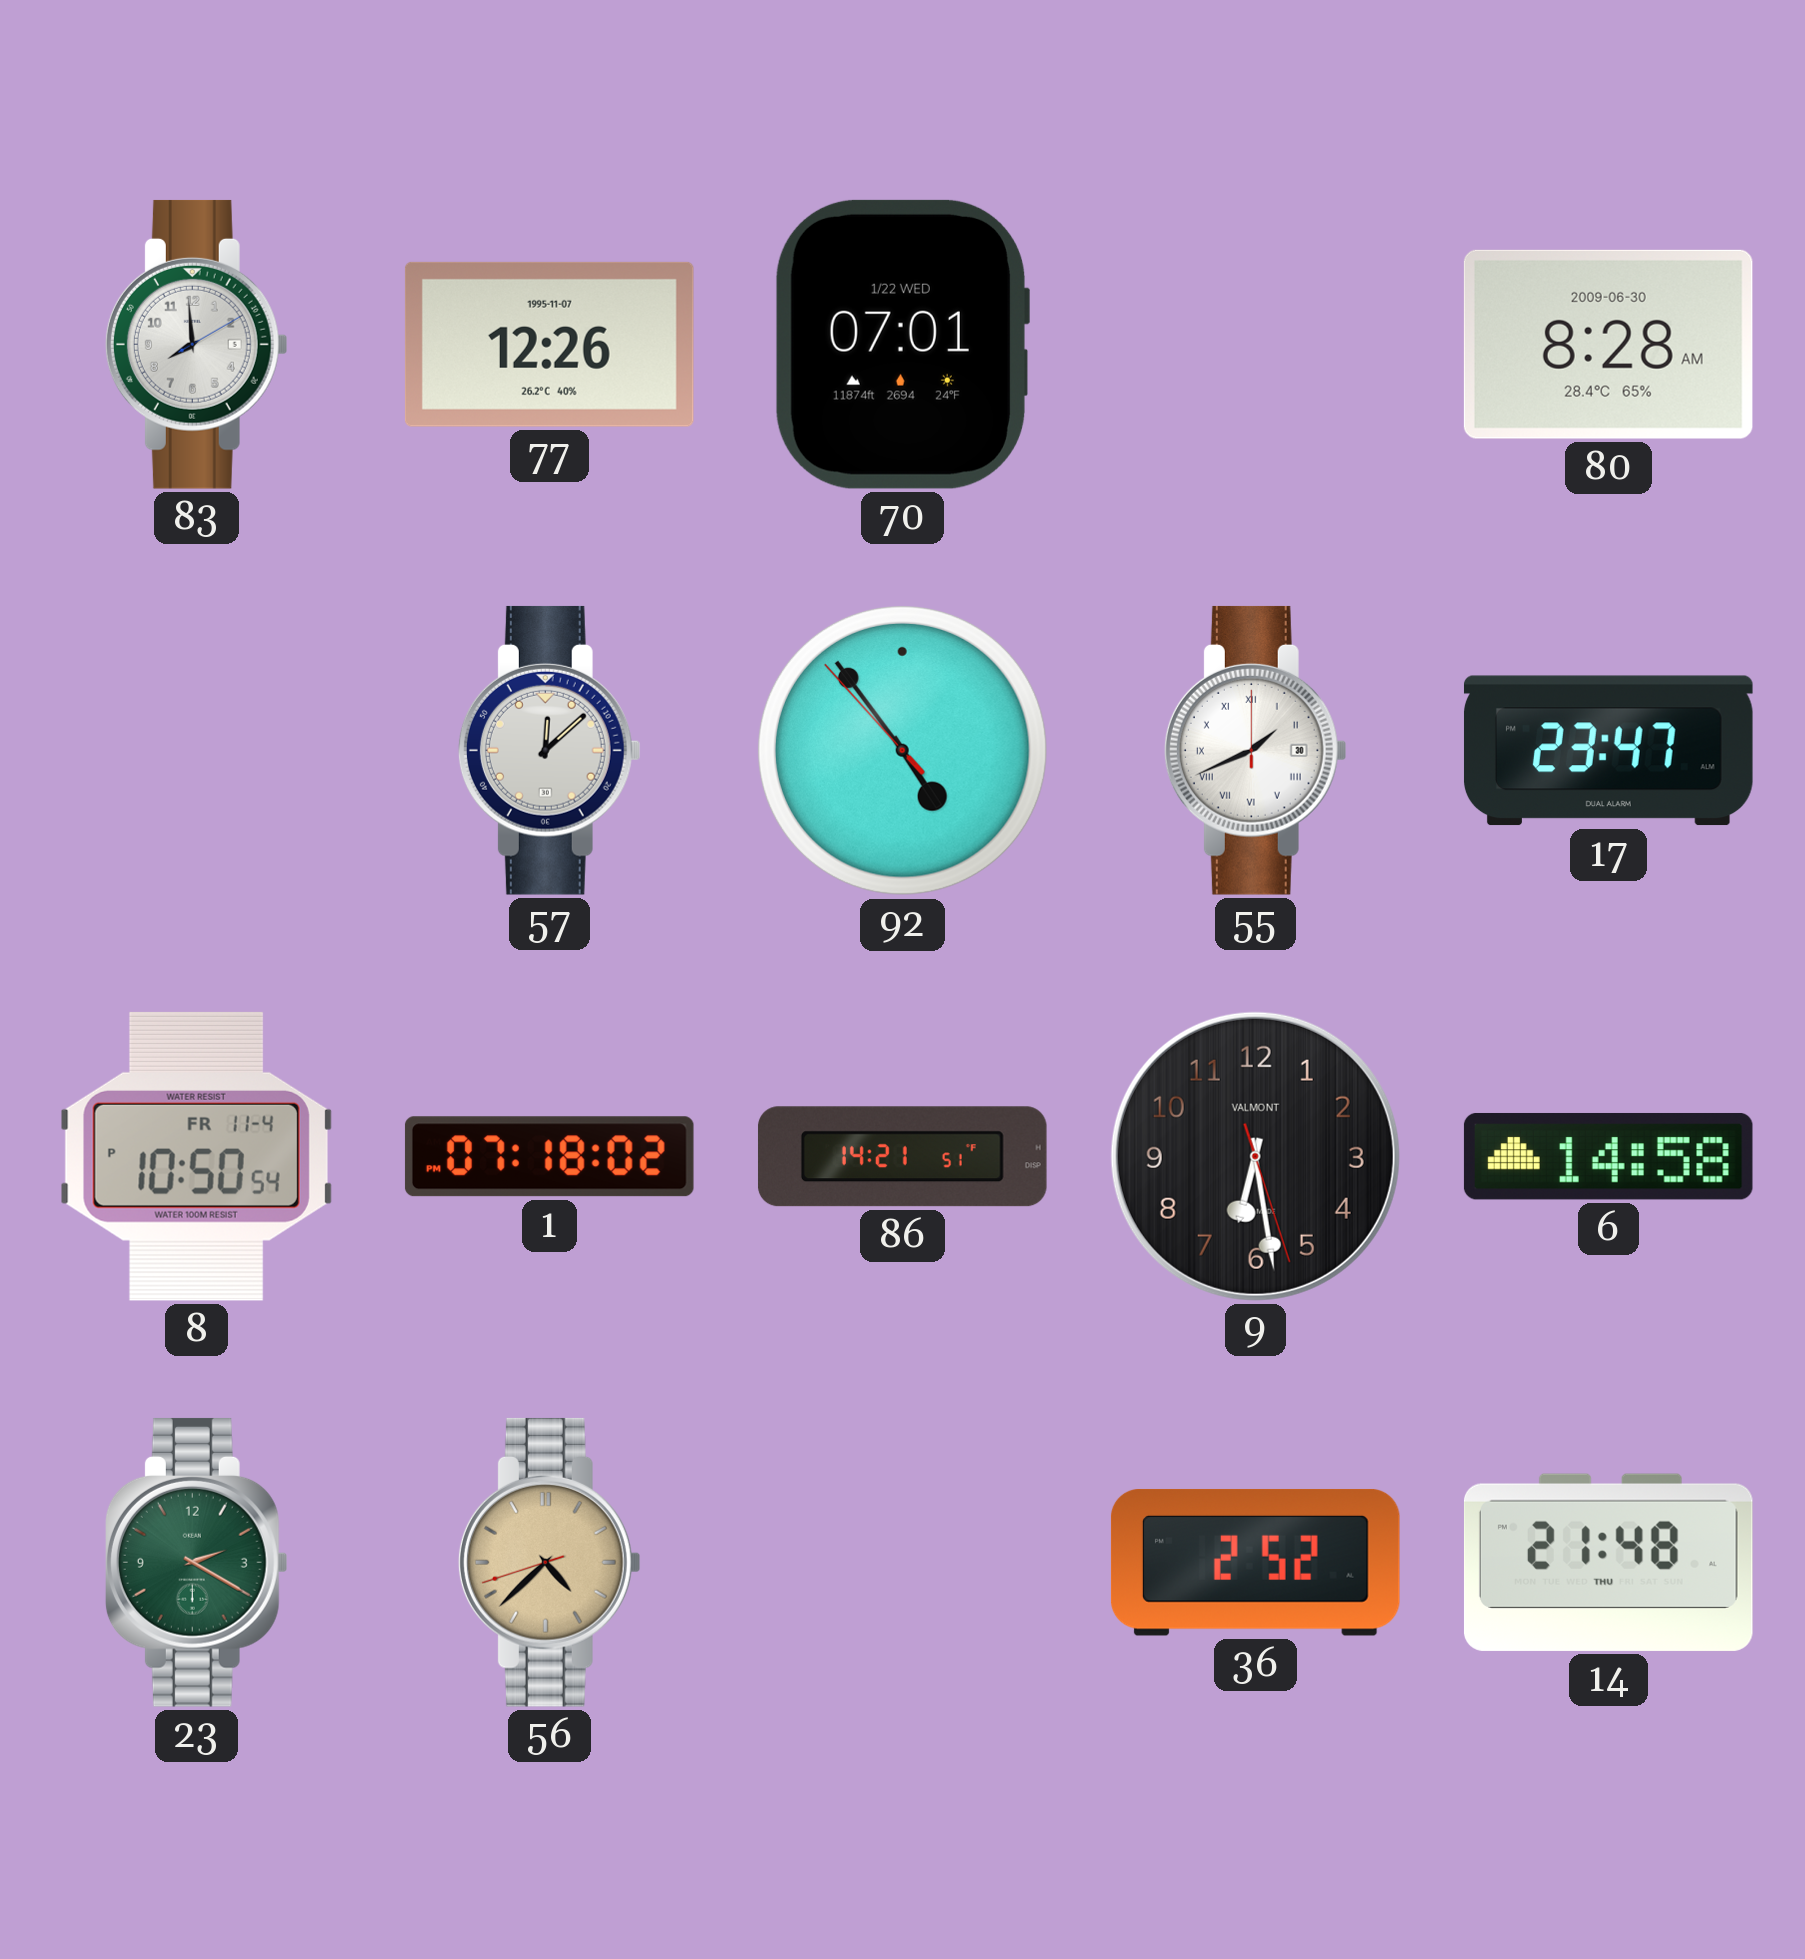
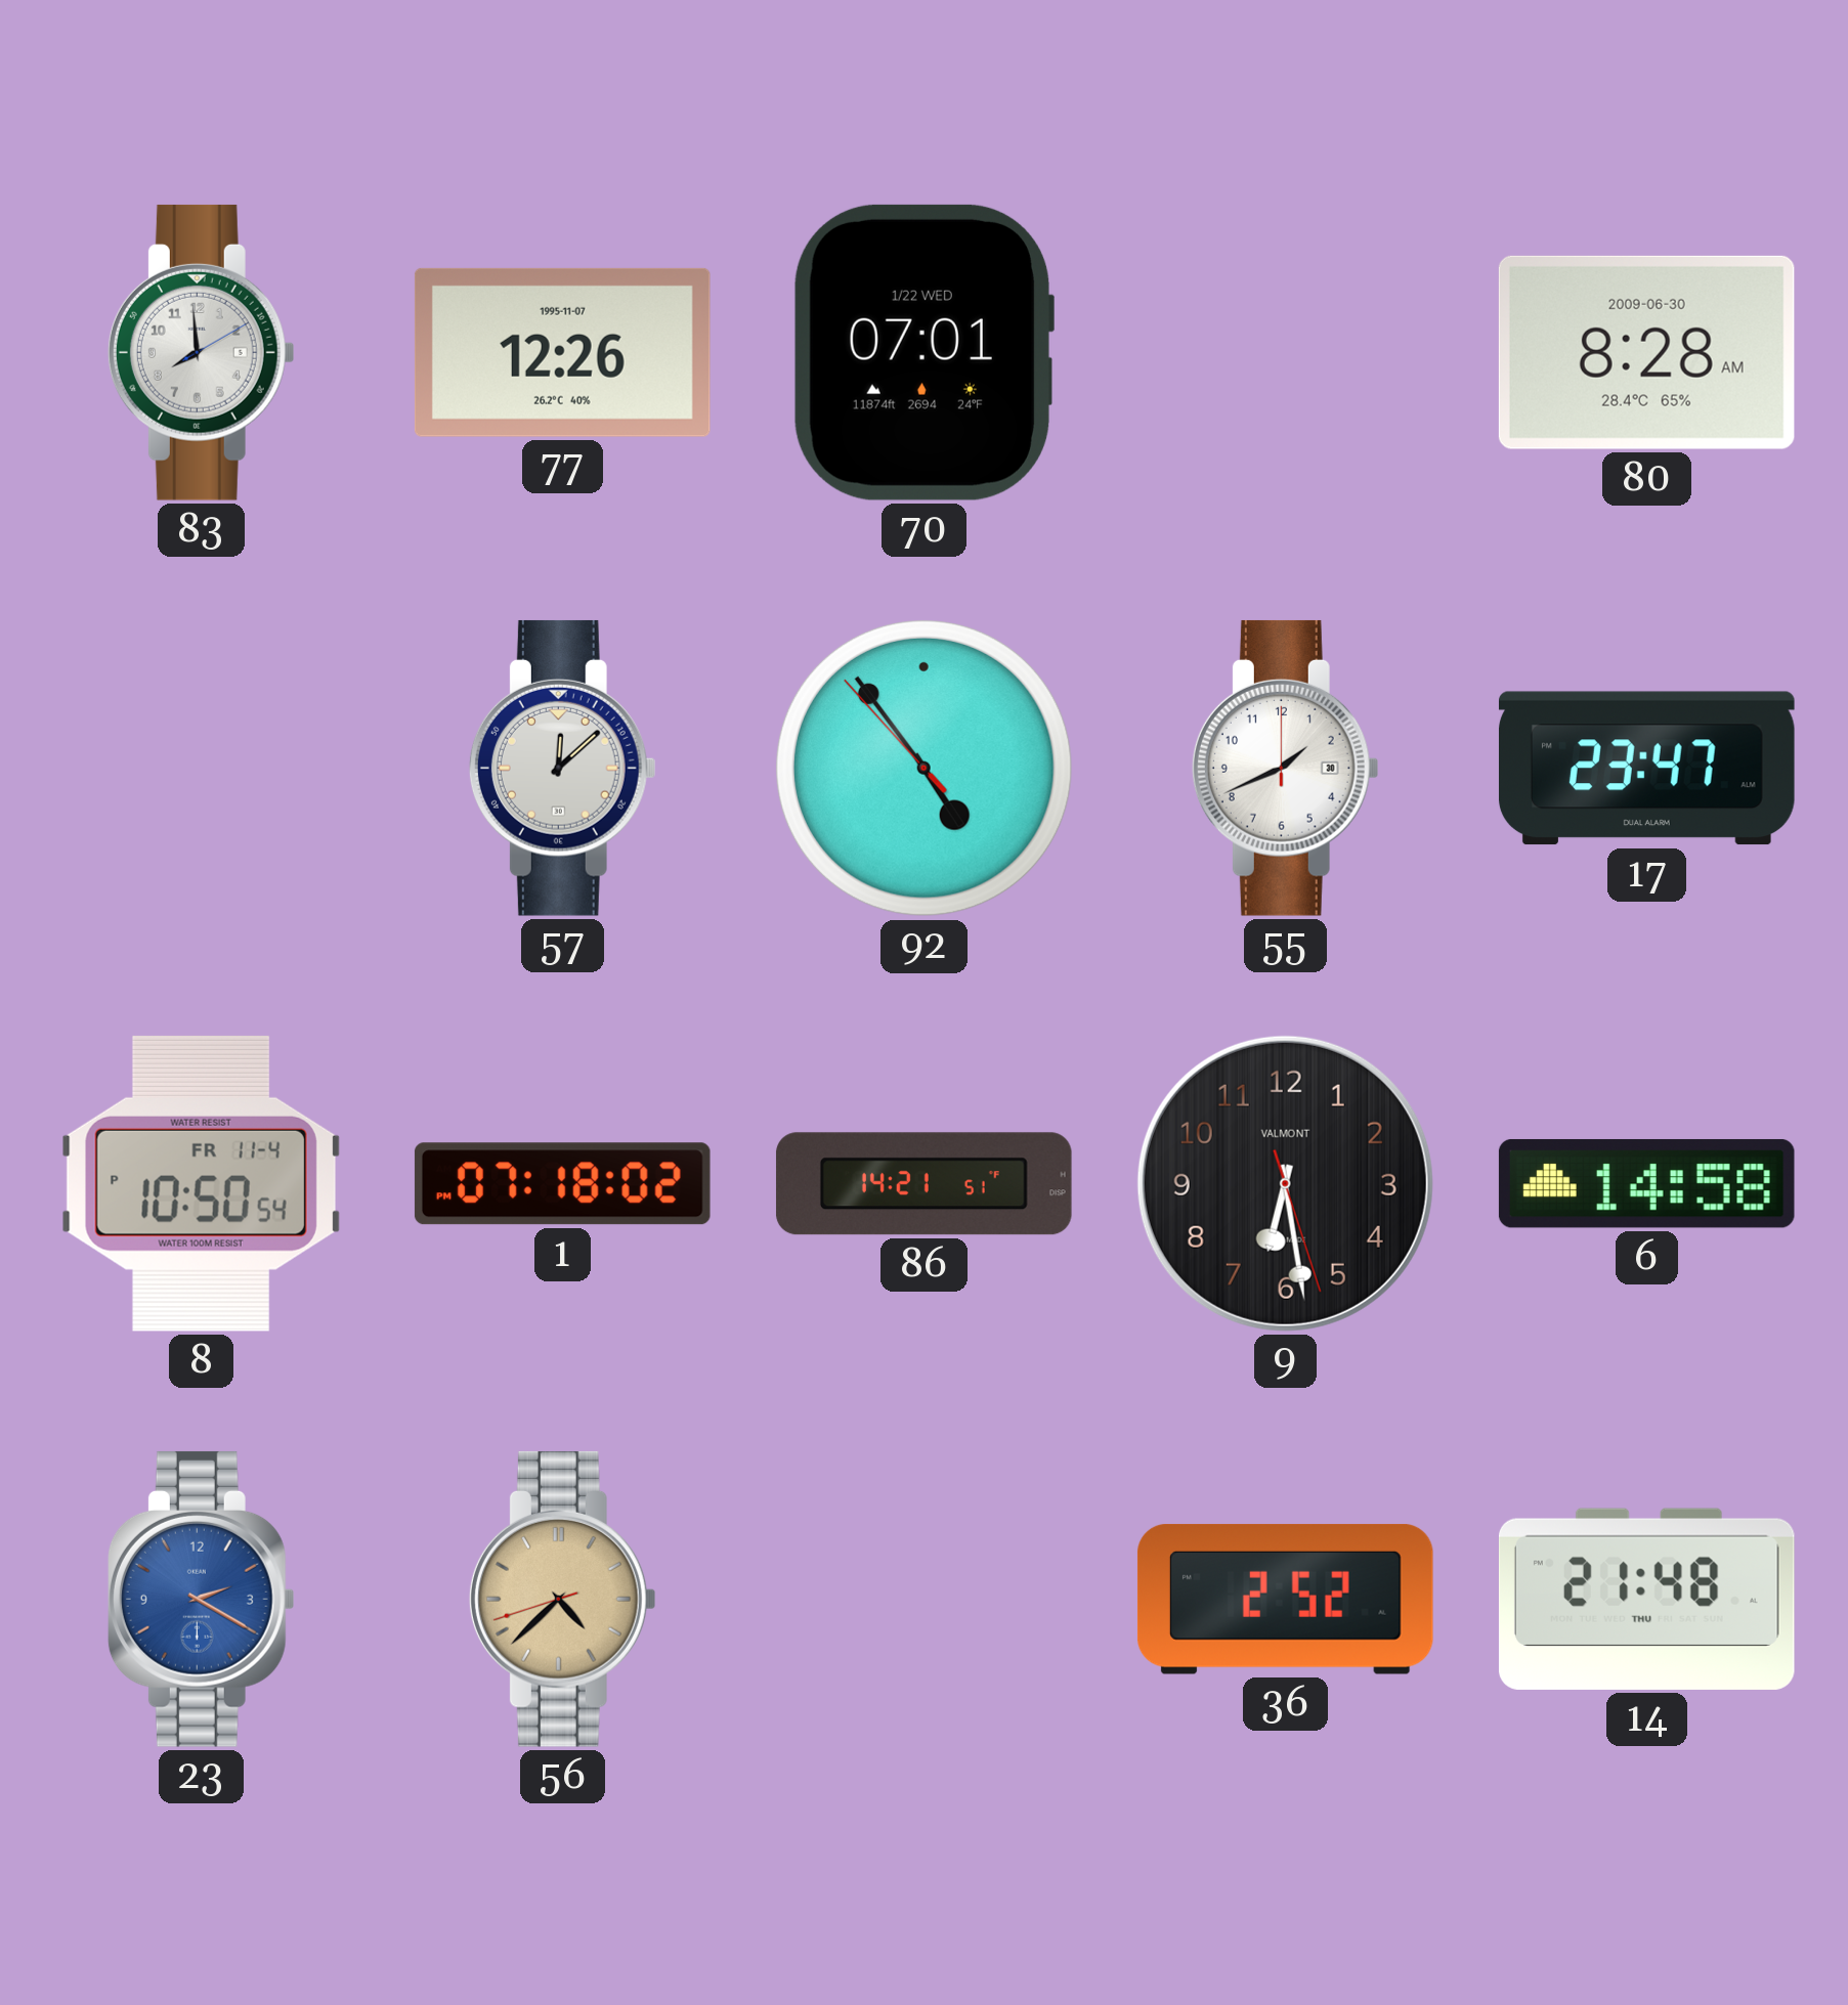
55 numerals: Roman -> Arabic (1285, 768)
23 dial: green -> blue (201, 1599)
